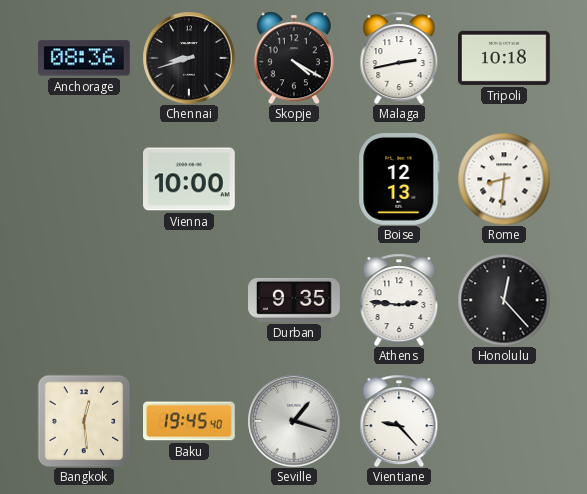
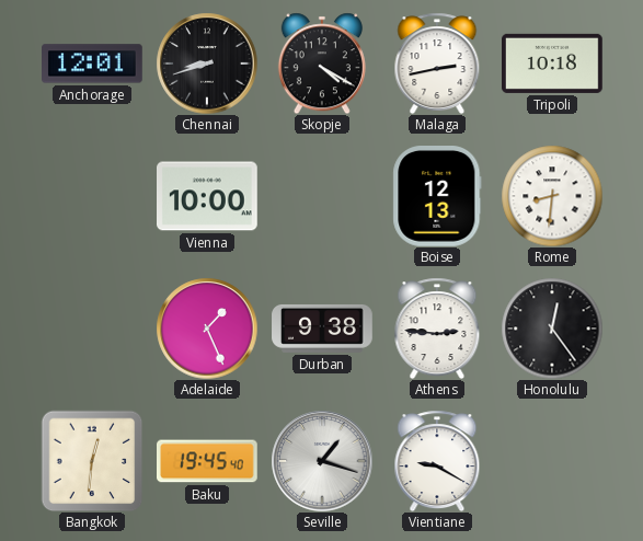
Anchorage: 08:36 -> 12:01 (93, 64)
Adelaide: none -> 1:26 (207, 329)
Durban: 9:35 -> 9:38 (322, 329)
Honolulu: 12:23 -> 12:24 (552, 329)
Bangkok: 12:29 -> 12:31 (92, 461)
Vientiane: 9:23 -> 9:20 (437, 461)
